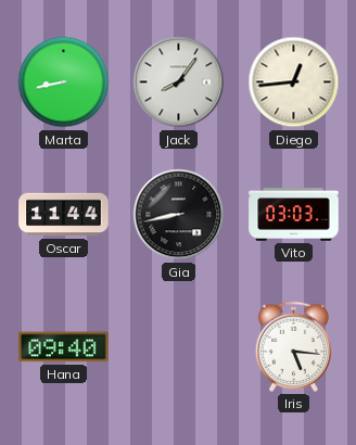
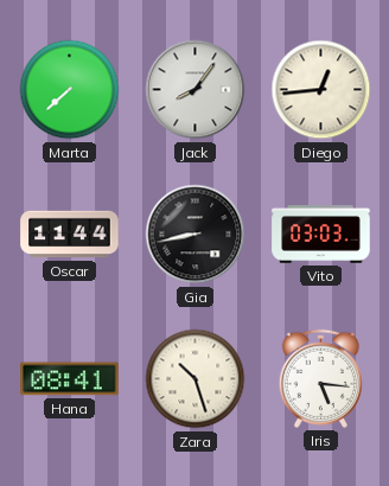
Marta: 8:43 -> 7:38 (70, 90)
Hana: 09:40 -> 08:41 (70, 379)
Zara: none -> 10:27 (196, 379)
